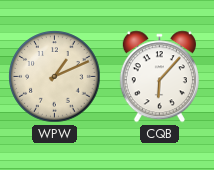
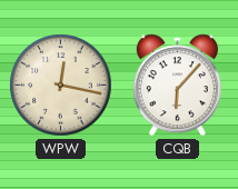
WPW: 1:11 -> 12:17 (61, 86)
